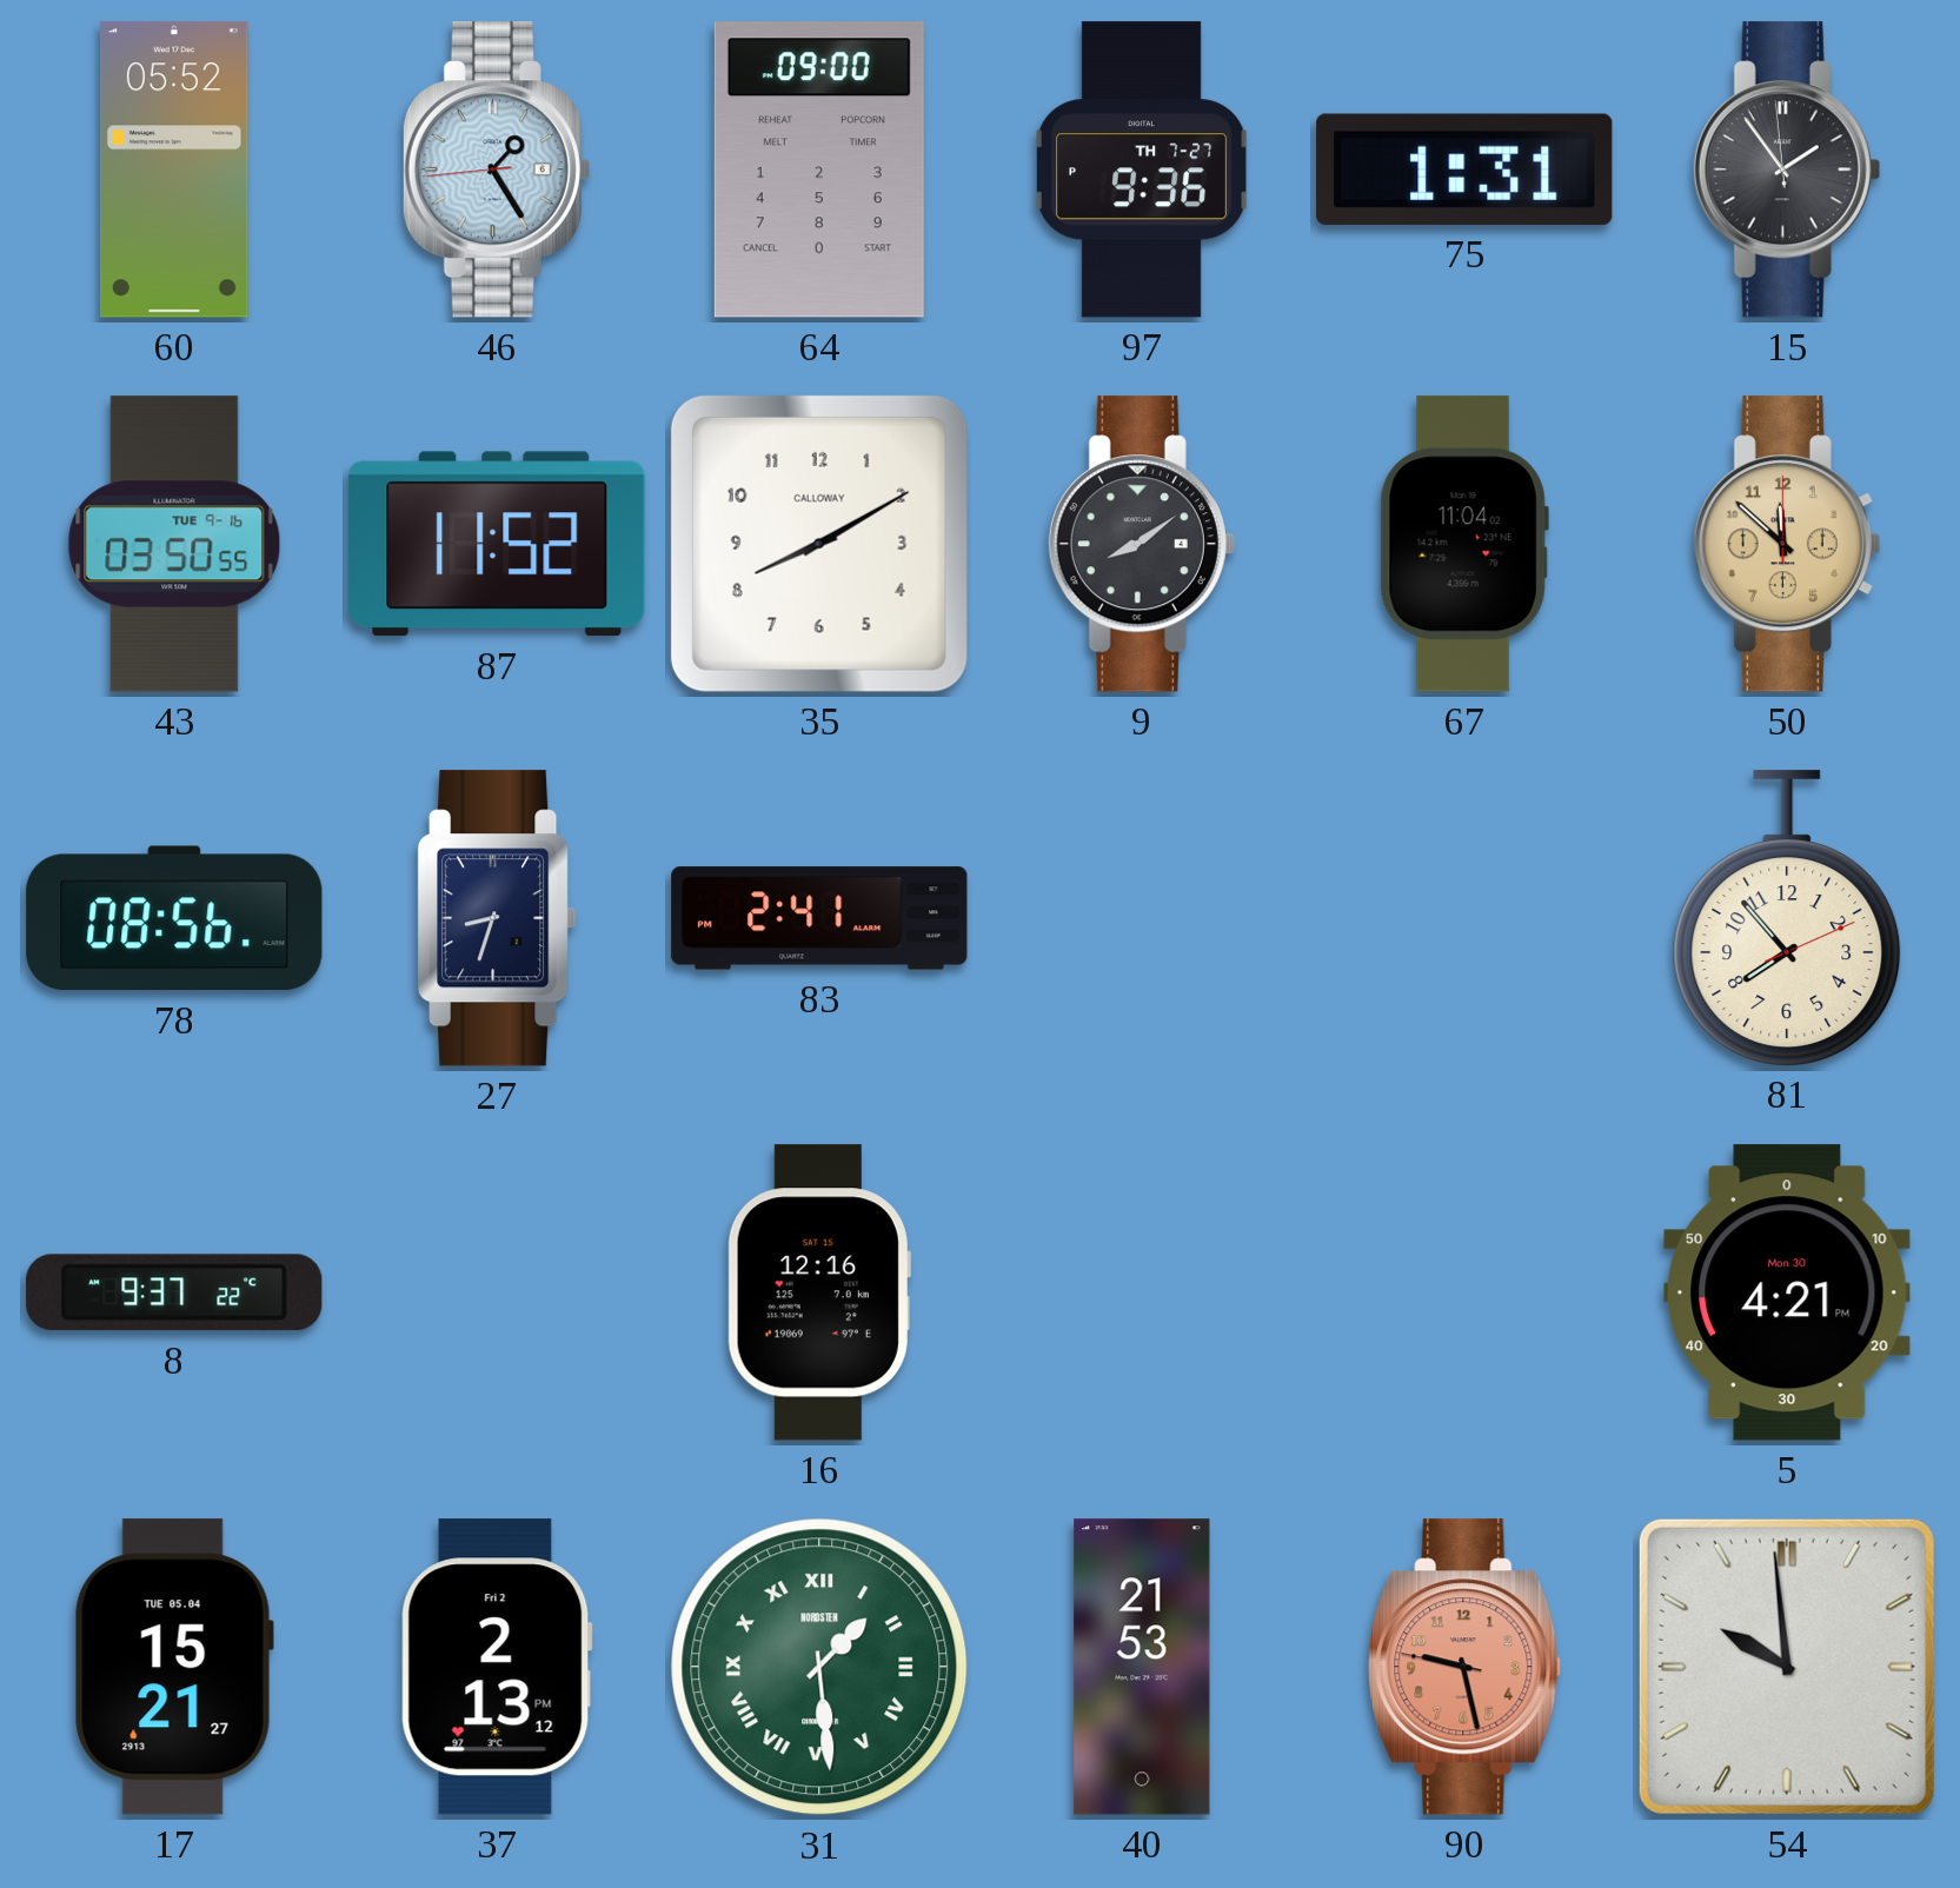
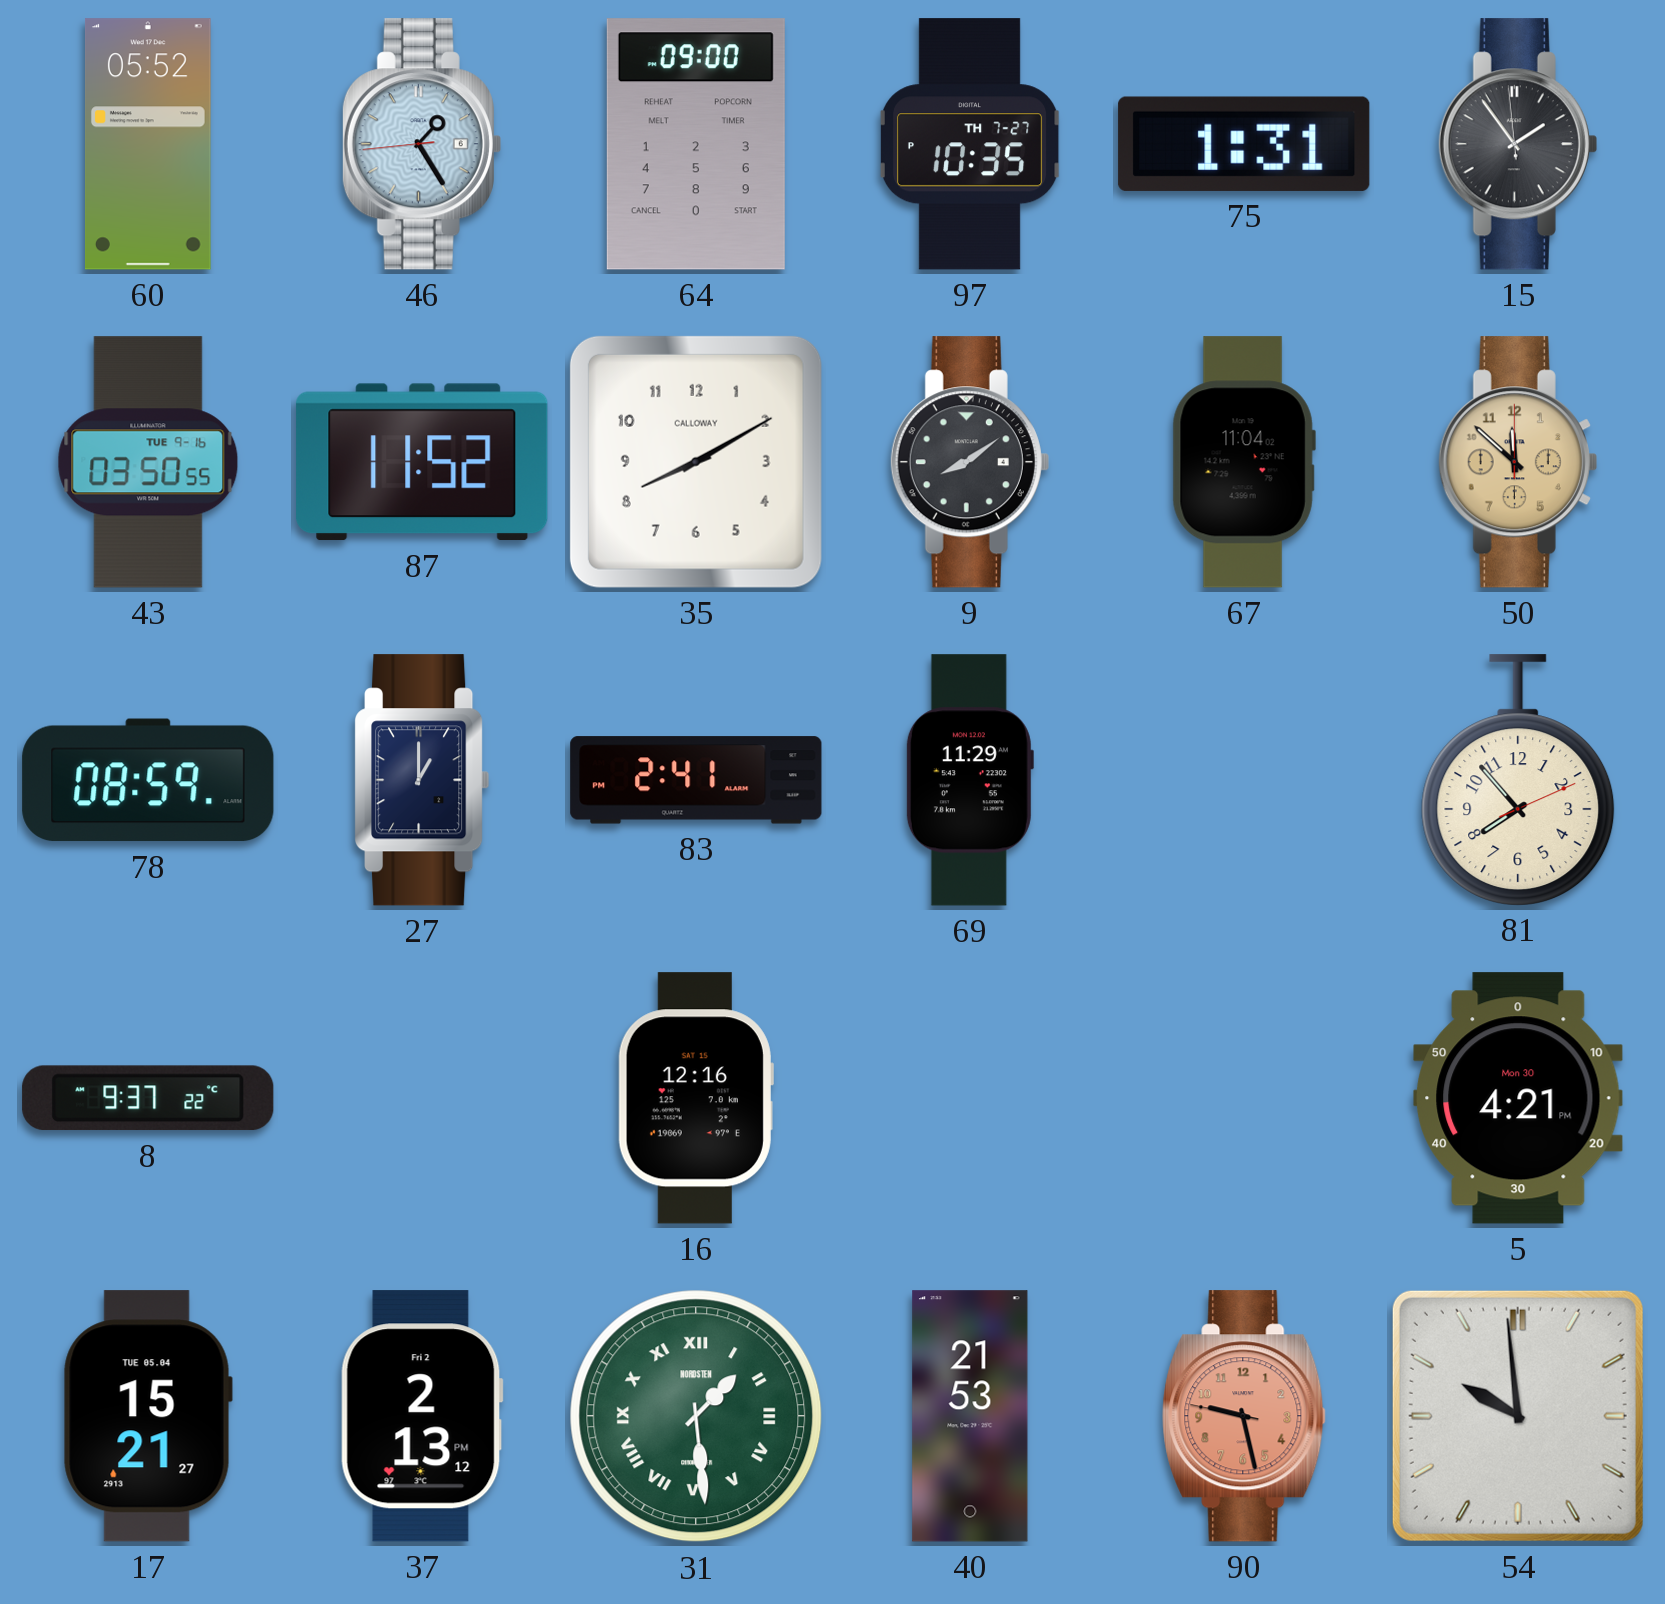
97: 9:36 -> 10:35 (970, 144)
78: 08:56 -> 08:59 (148, 780)
27: 8:33 -> 1:00 (423, 780)
69: none -> 11:29 (969, 780)
